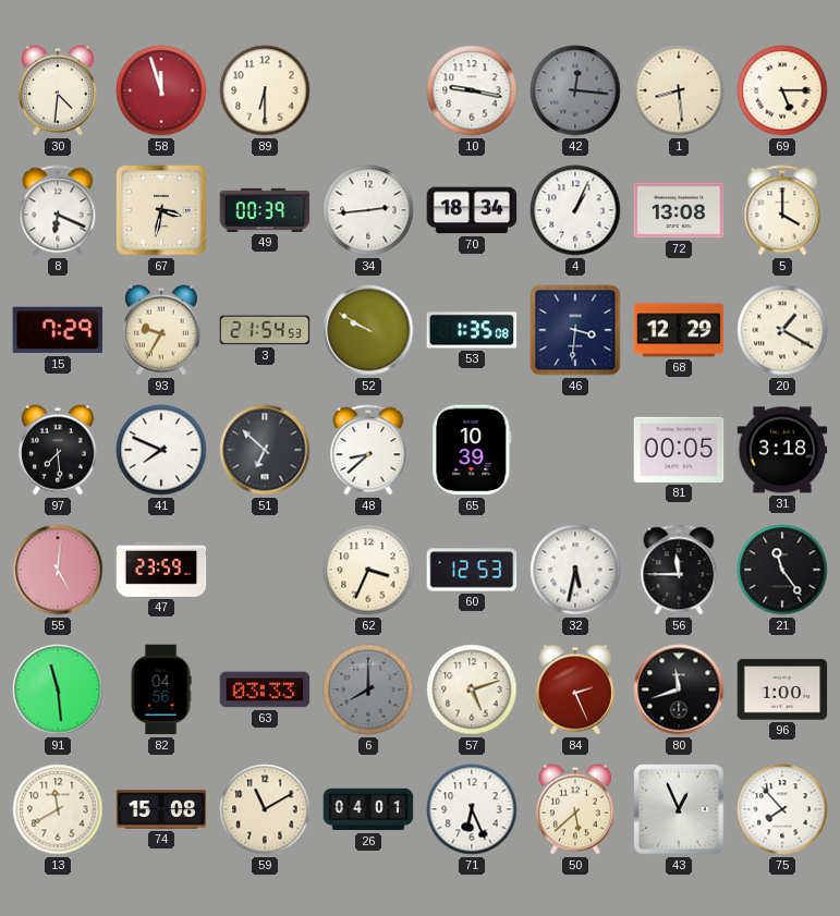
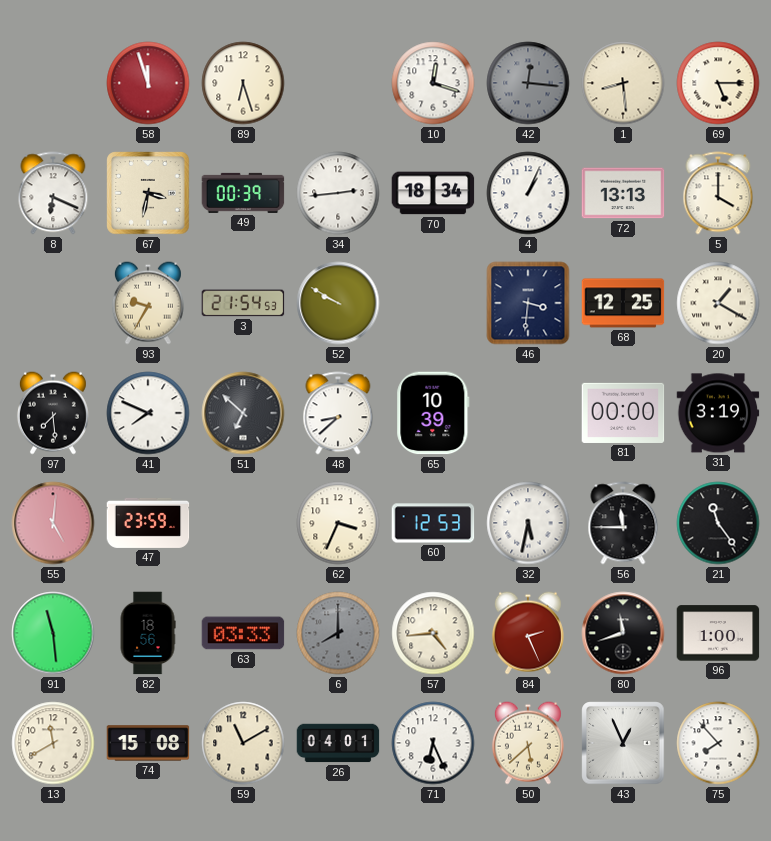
30: 4:31 -> none (58, 90)
89: 6:30 -> 6:27 (243, 83)
10: 9:17 -> 12:18 (433, 83)
72: 13:08 -> 13:13 (623, 193)
15: 7:29 -> none (58, 330)
53: 1:35 -> none (472, 330)
68: 12:29 -> 12:25 (623, 303)
81: 00:05 -> 00:00 (623, 413)
31: 3:18 -> 3:19 (718, 413)
82: 04:56 -> 18:56 (148, 633)
57: 5:12 -> 4:44 (433, 633)
